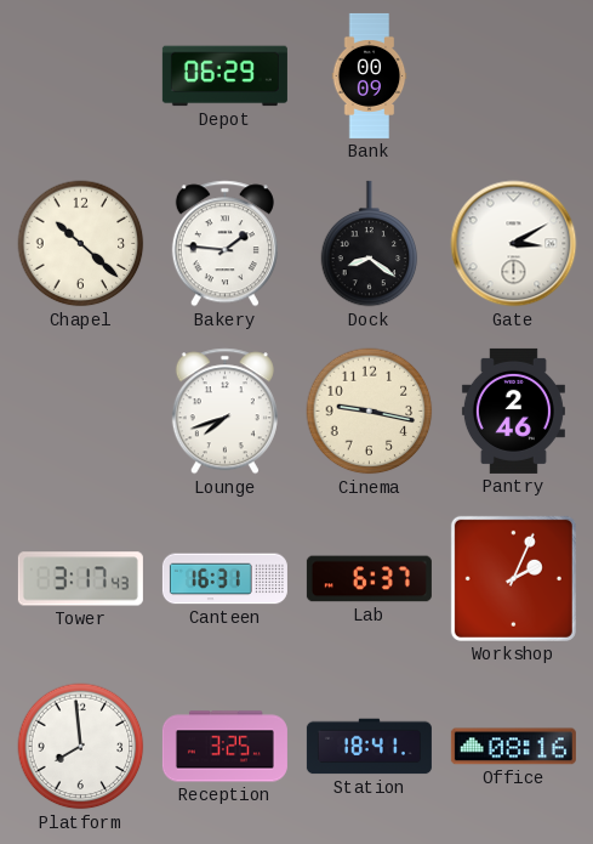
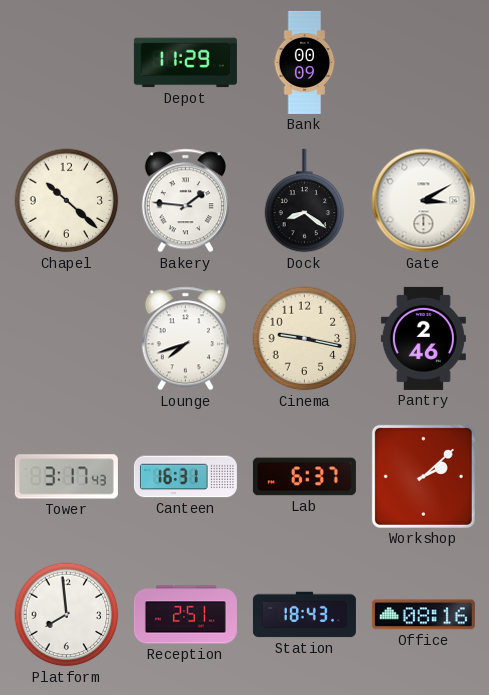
Depot: 06:29 -> 11:29 (185, 63)
Workshop: 2:04 -> 2:08 (423, 476)
Reception: 3:25 -> 2:51 (185, 615)
Station: 18:41 -> 18:43 (304, 615)
